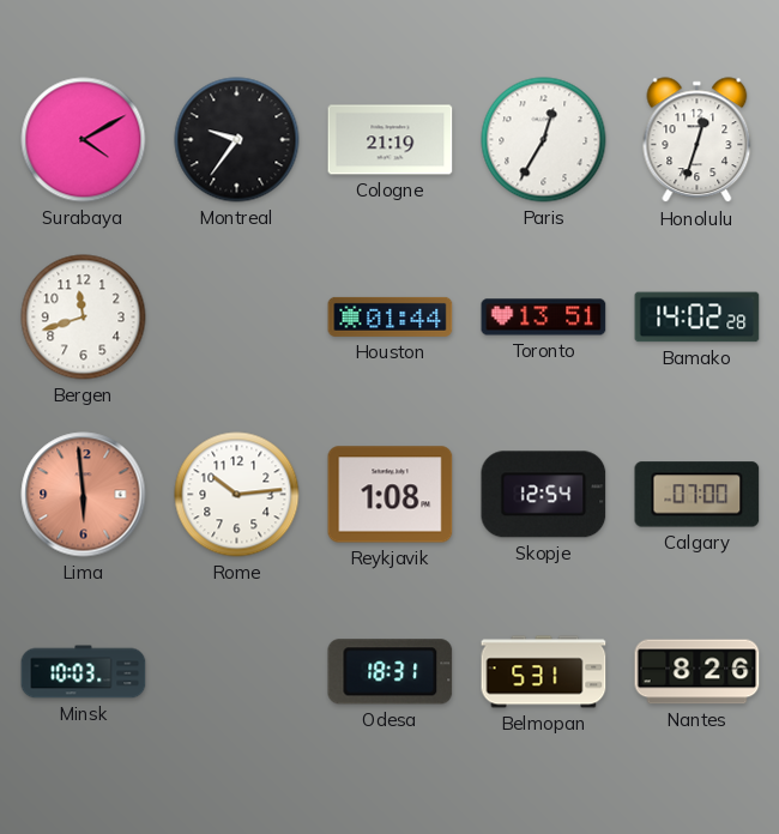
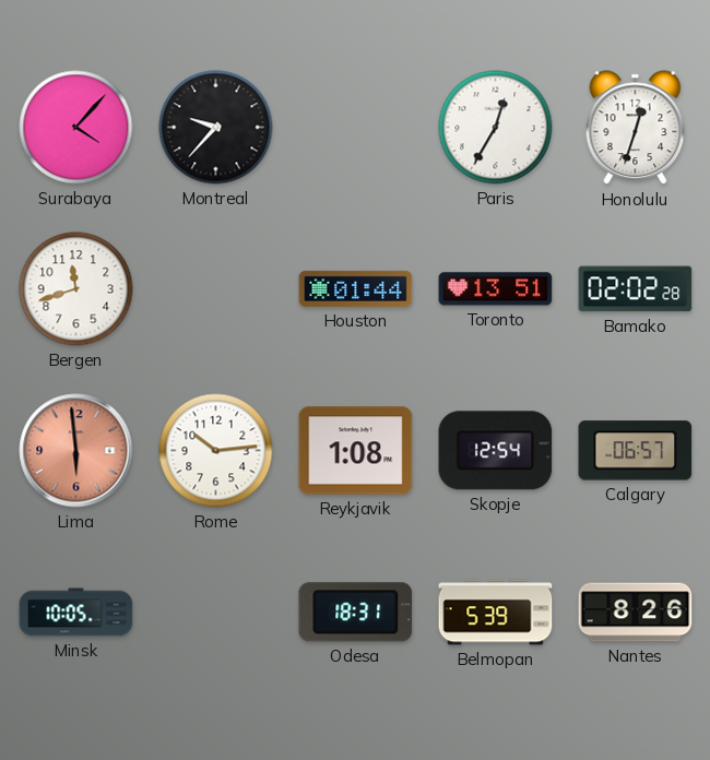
Surabaya: 4:10 -> 4:07 (76, 128)
Montreal: 9:36 -> 9:37 (216, 128)
Cologne: 21:19 -> none (391, 140)
Bamako: 14:02 -> 02:02 (636, 289)
Calgary: 07:00 -> 06:57 (636, 451)
Minsk: 10:03 -> 10:05 (76, 613)
Belmopan: 5:31 -> 5:39 (496, 613)
